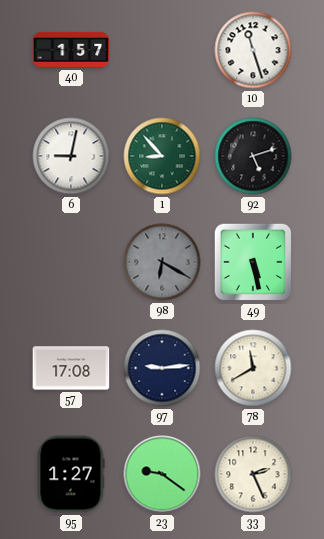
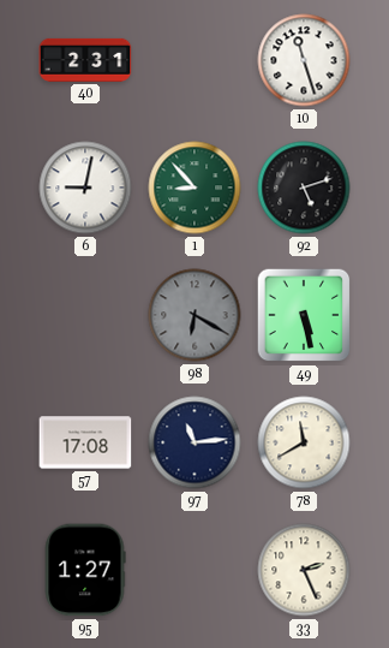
40: 1:57 -> 2:31 (85, 60)
97: 9:14 -> 11:14 (194, 442)
23: 9:21 -> none (162, 474)
